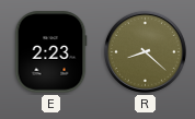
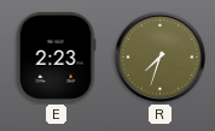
R: 8:22 -> 7:33 (159, 56)
